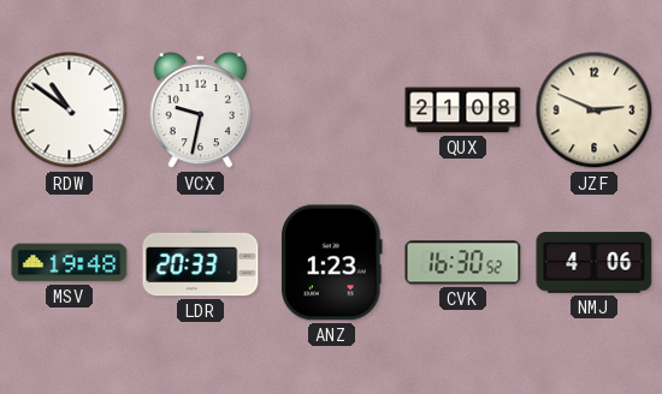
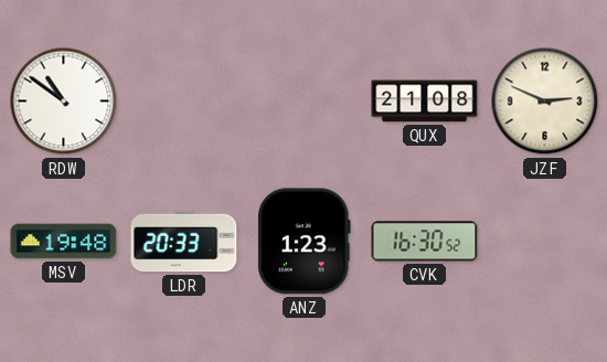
VCX: 9:32 -> none (201, 111)
NMJ: 4:06 -> none (595, 263)
